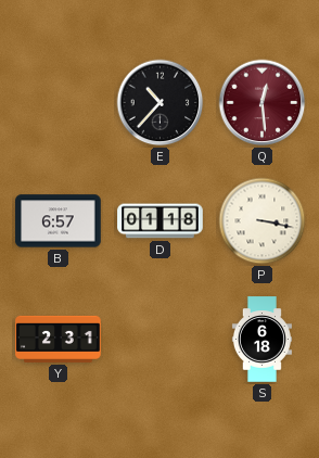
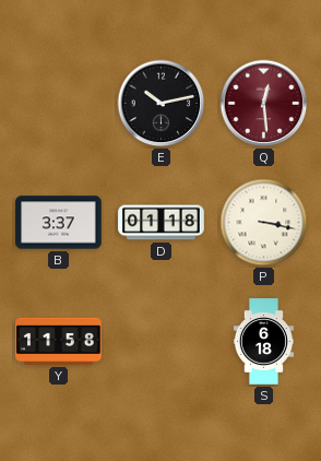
E: 10:37 -> 10:13 (162, 104)
B: 6:57 -> 3:37 (59, 223)
Y: 2:31 -> 11:58 (59, 341)
